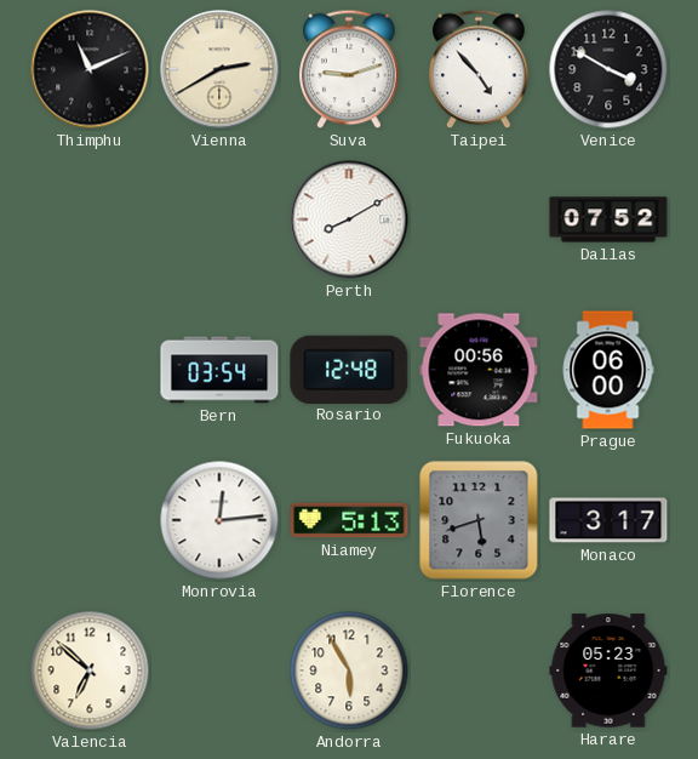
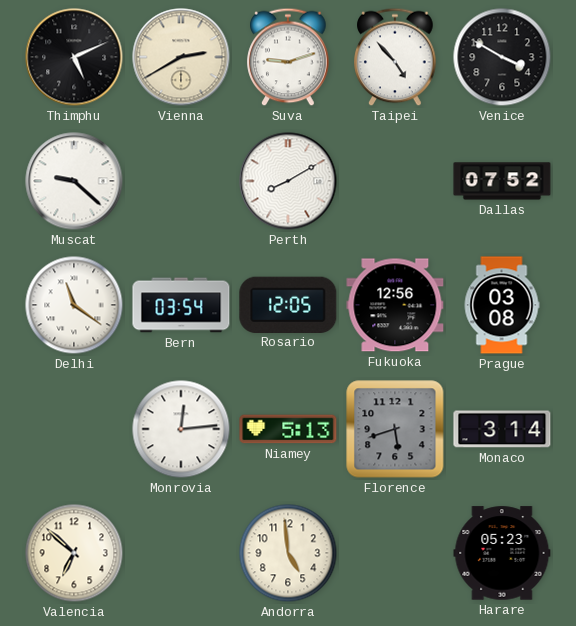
Thimphu: 11:11 -> 5:11 (74, 57)
Muscat: none -> 9:22 (74, 181)
Delhi: none -> 11:21 (74, 305)
Rosario: 12:48 -> 12:05 (288, 304)
Fukuoka: 00:56 -> 12:56 (395, 305)
Prague: 06:00 -> 03:08 (502, 305)
Monaco: 3:17 -> 3:14 (502, 429)
Andorra: 5:55 -> 4:59 (288, 553)
